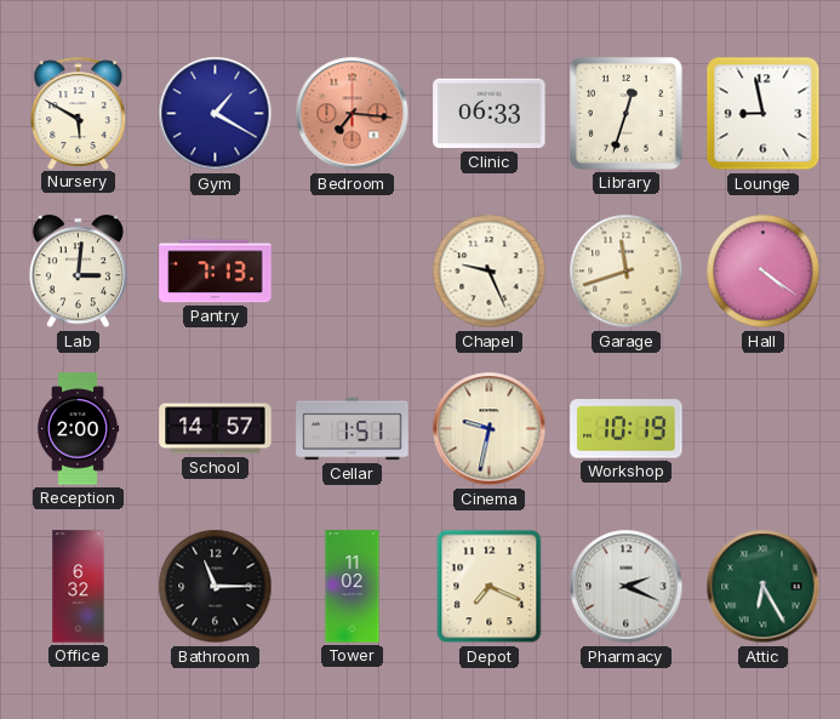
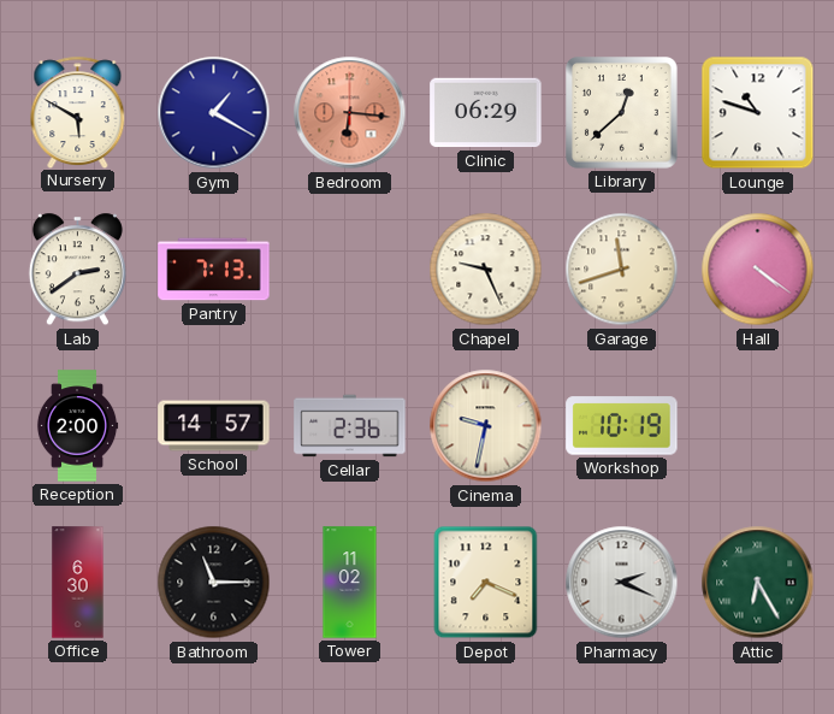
Bedroom: 7:16 -> 6:16 (350, 113)
Clinic: 06:33 -> 06:29 (486, 113)
Library: 12:33 -> 12:38 (622, 113)
Lounge: 8:58 -> 10:48 (758, 113)
Lab: 3:01 -> 2:39 (77, 270)
Cellar: 1:51 -> 2:36 (350, 426)
Office: 6:32 -> 6:30 (78, 583)
